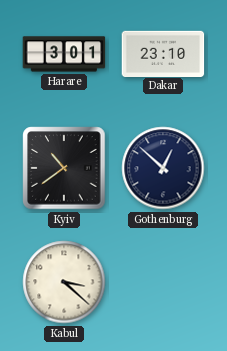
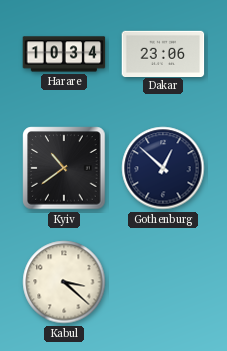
Harare: 3:01 -> 10:34 (64, 54)
Dakar: 23:10 -> 23:06 (163, 53)
